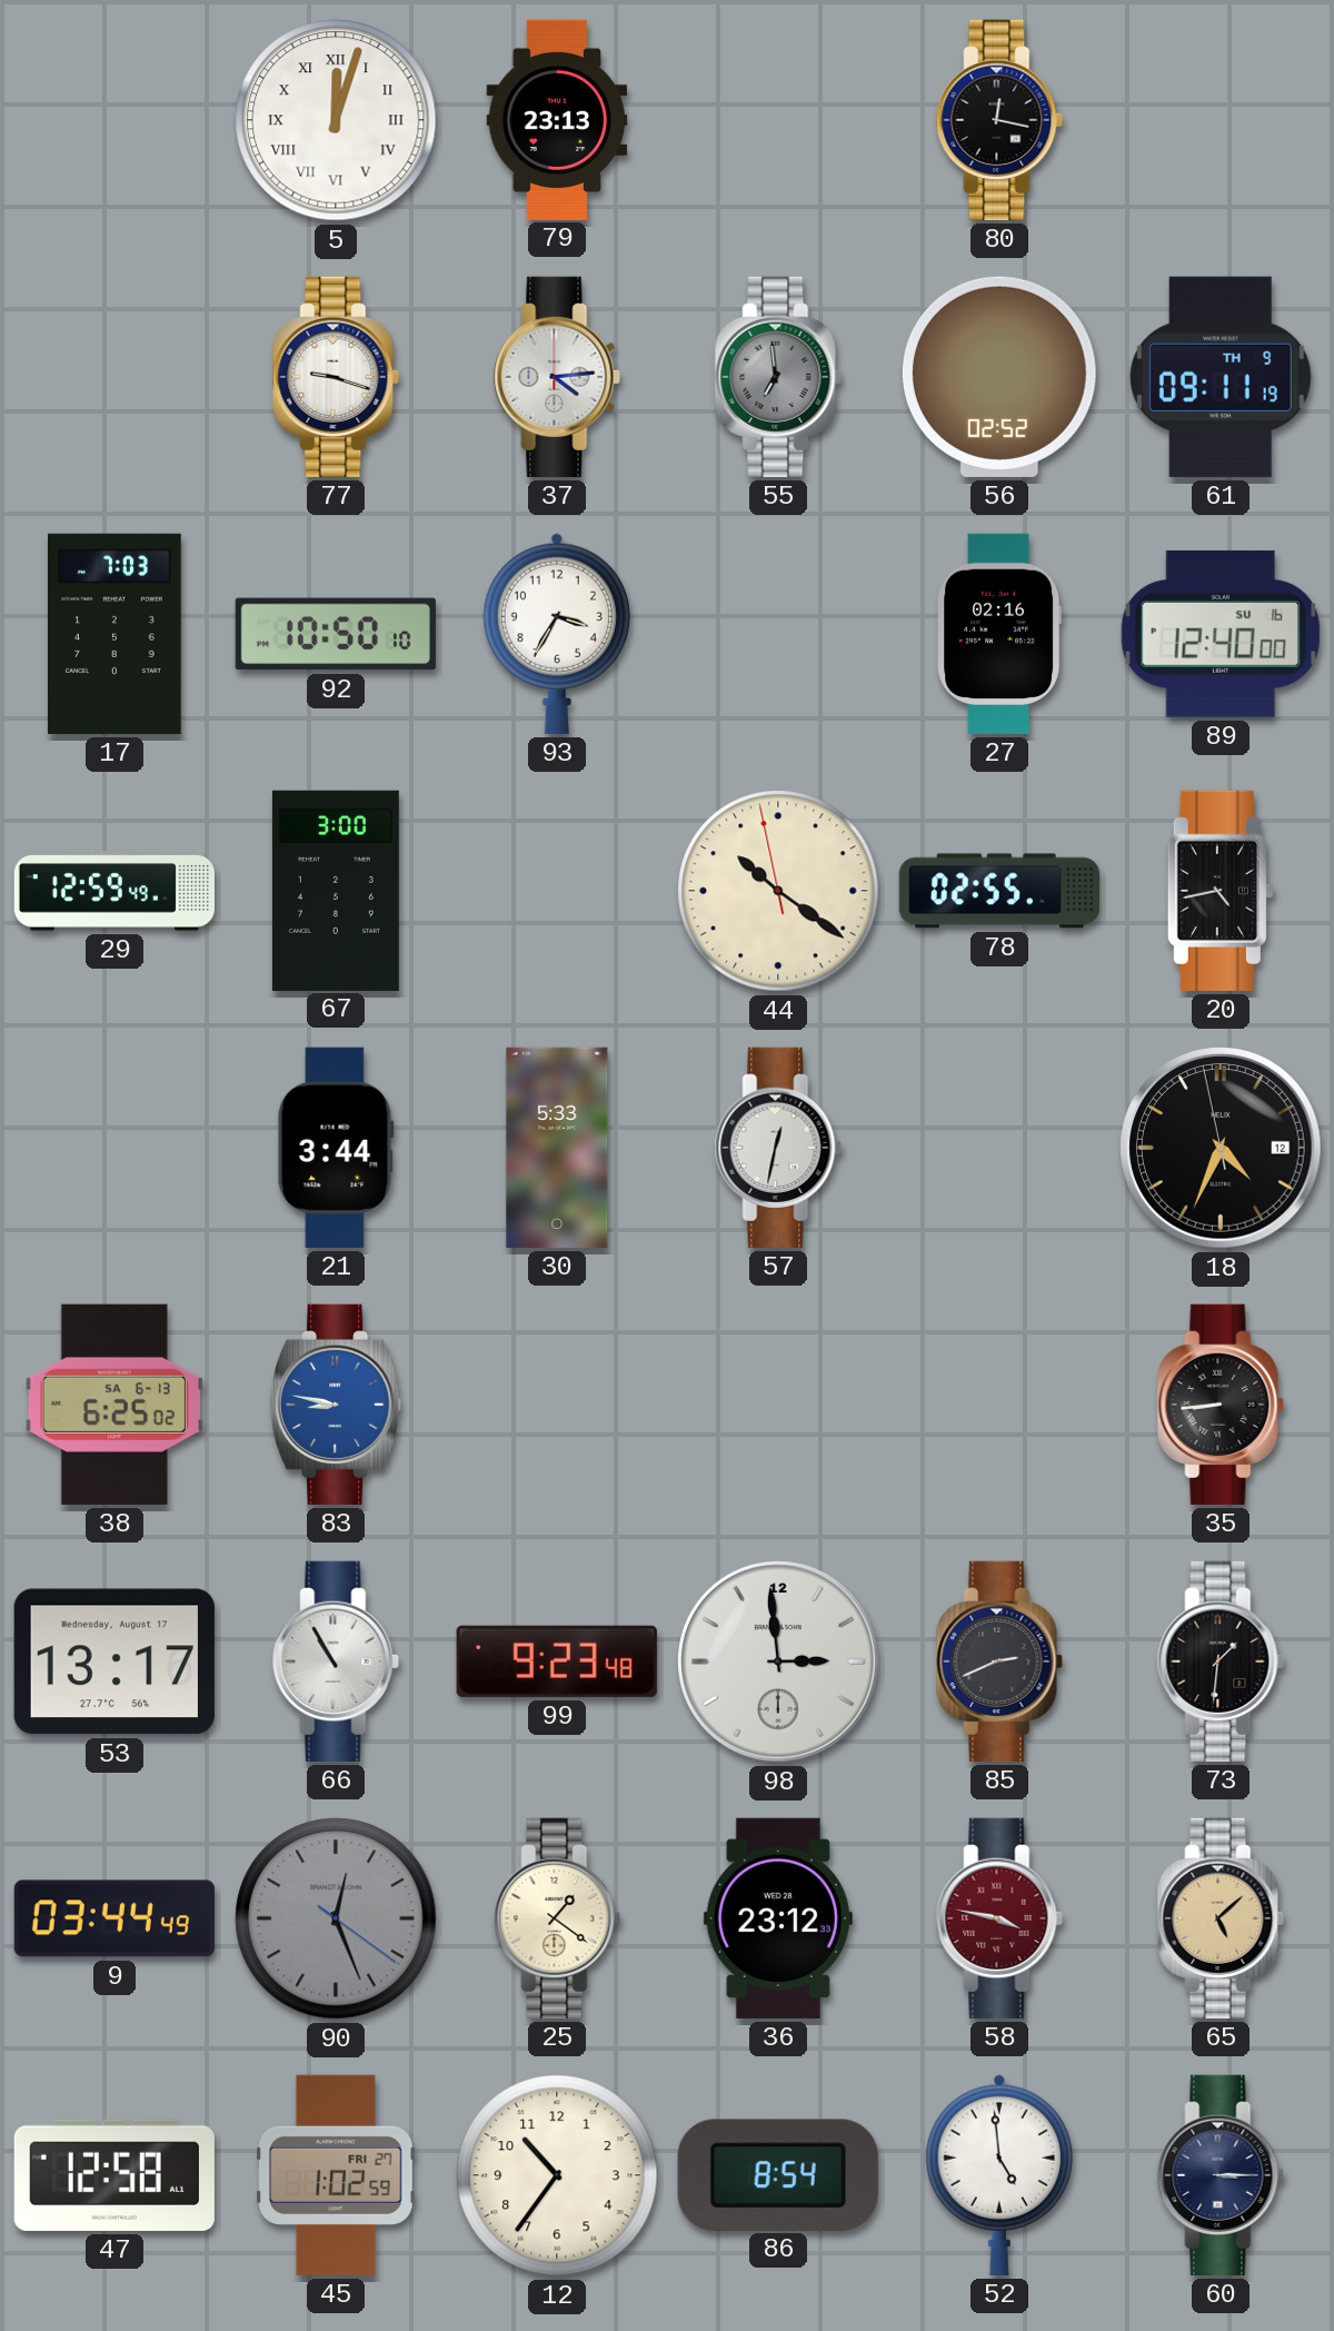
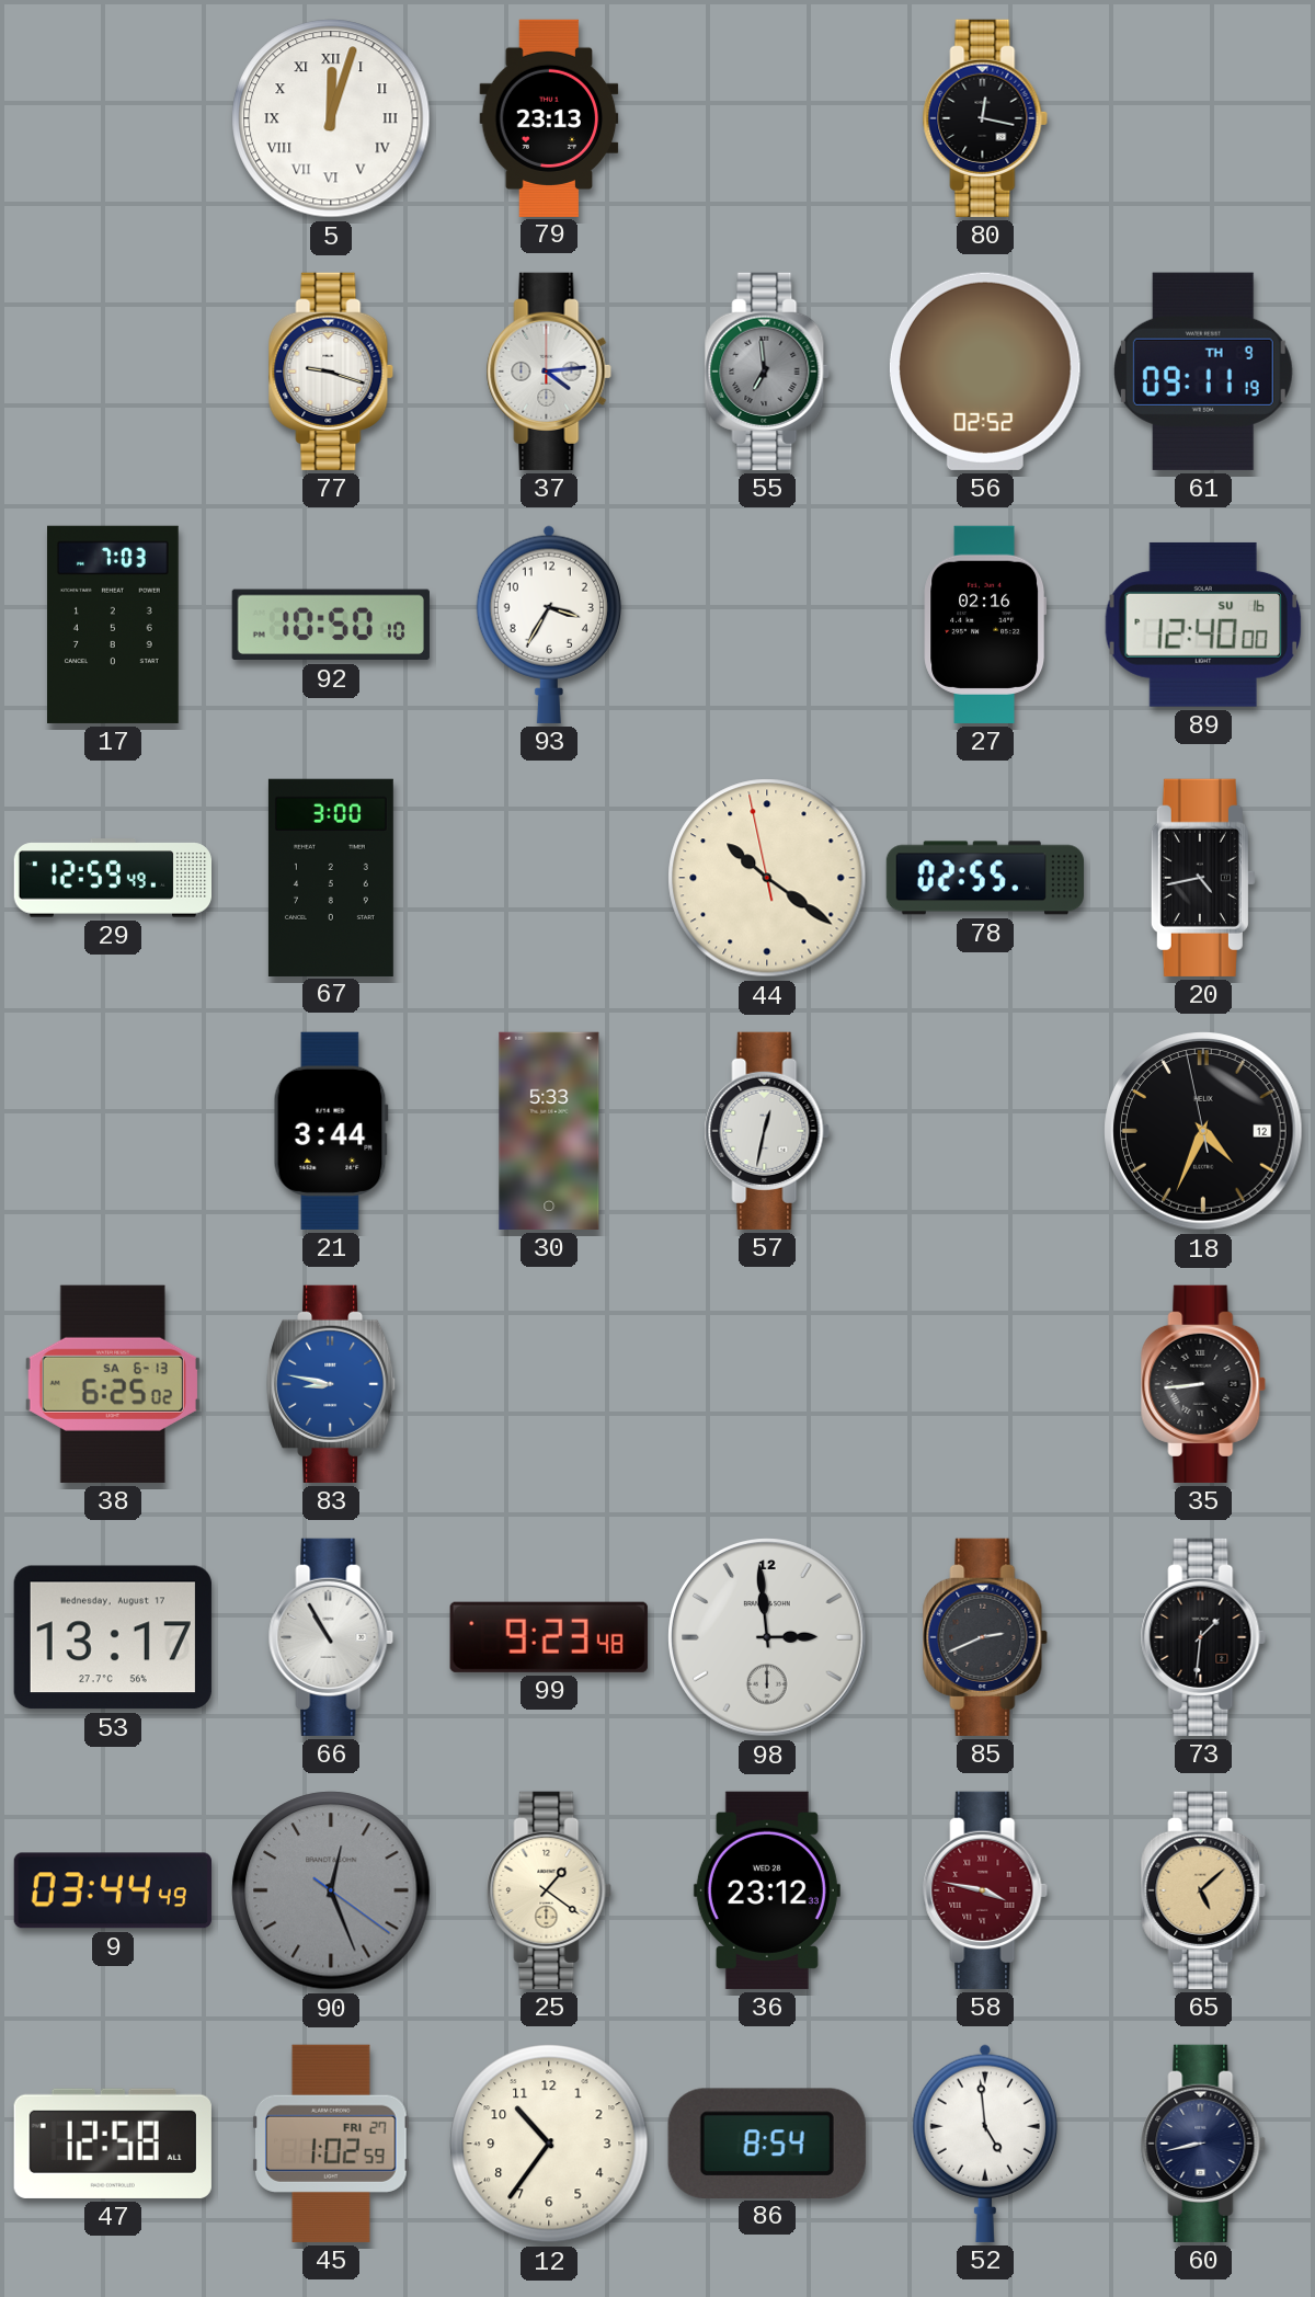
60: 3:15 -> 8:43 (1203, 2144)
